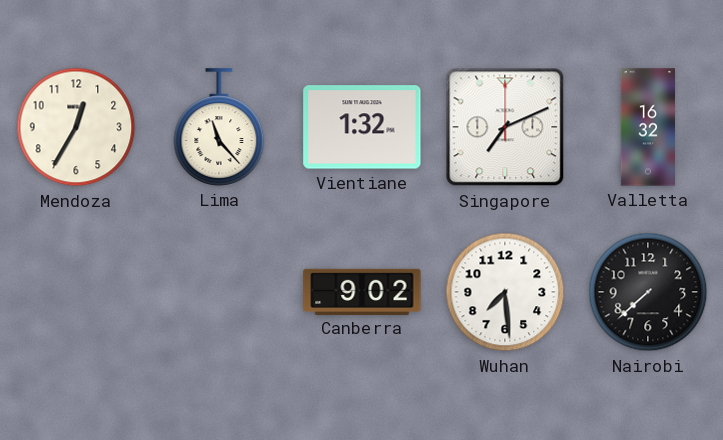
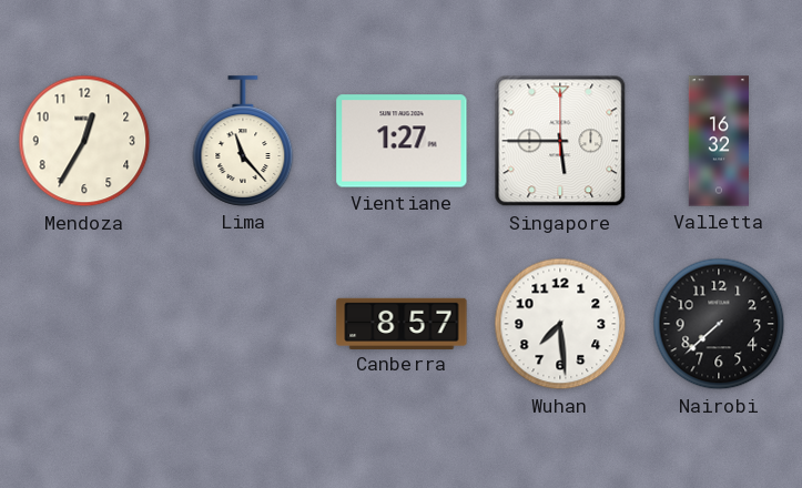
Vientiane: 1:32 -> 1:27 (402, 141)
Singapore: 7:11 -> 5:45 (560, 141)
Canberra: 9:02 -> 8:57 (402, 323)
